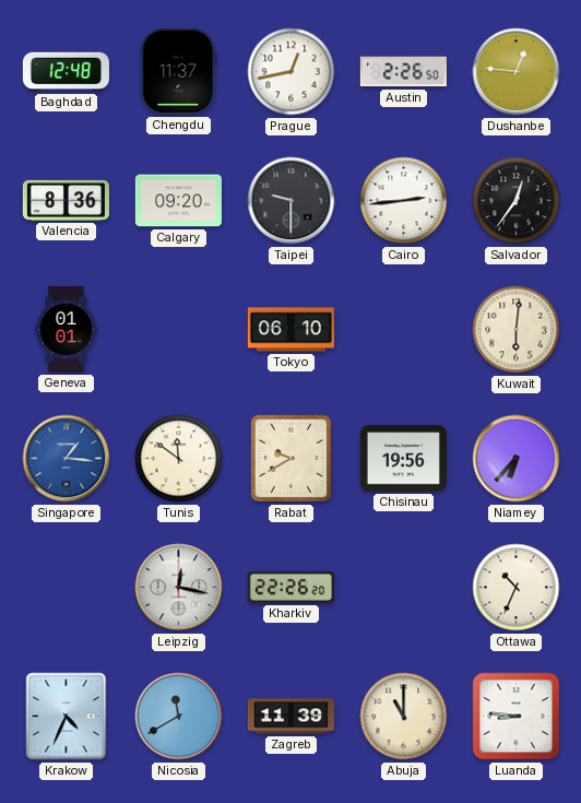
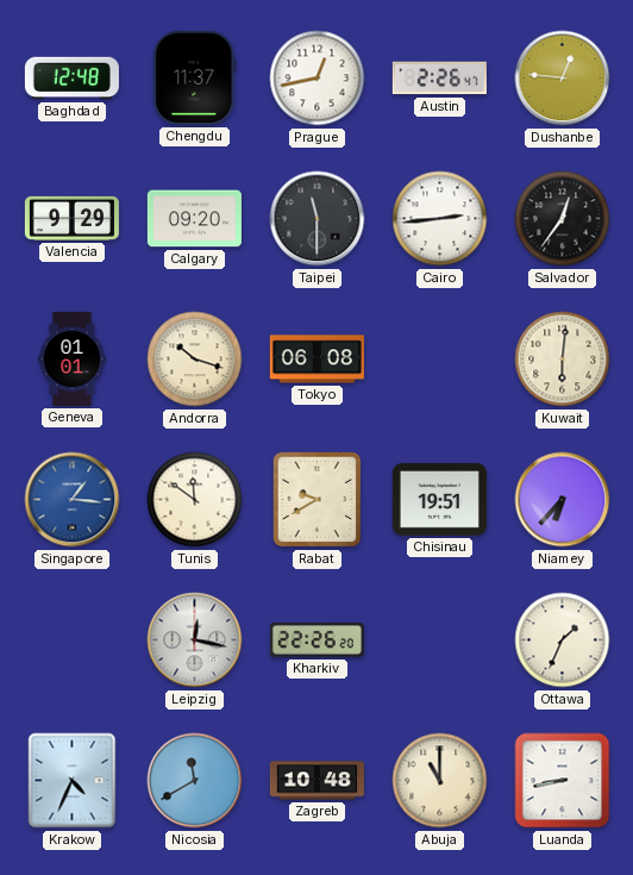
Austin: 2:26:50 -> 2:26:47 (439, 79)
Valencia: 8:36 -> 9:29 (71, 218)
Taipei: 9:30 -> 11:30 (318, 219)
Andorra: none -> 10:18 (195, 360)
Tokyo: 06:10 -> 06:08 (316, 360)
Chisinau: 19:56 -> 19:51 (439, 500)
Ottawa: 10:34 -> 1:34 (563, 640)
Zagreb: 11:39 -> 10:48 (316, 781)
Luanda: 8:46 -> 8:43 (563, 781)
